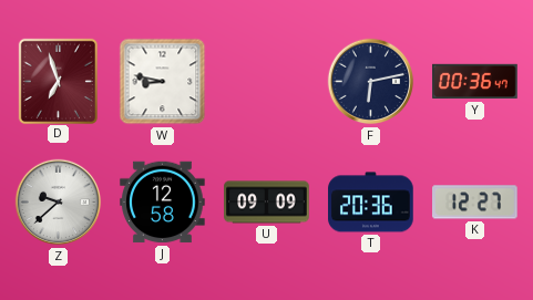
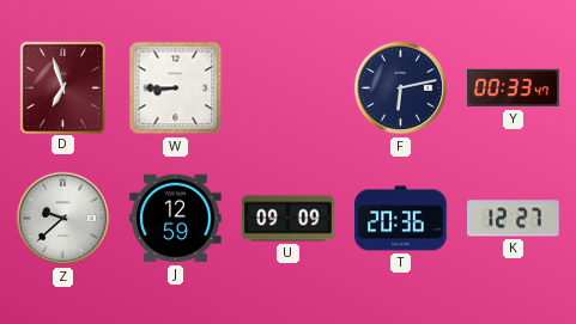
W: 8:47 -> 8:45 (176, 88)
Y: 00:36 -> 00:33 (514, 88)
J: 12:58 -> 12:59 (176, 219)
